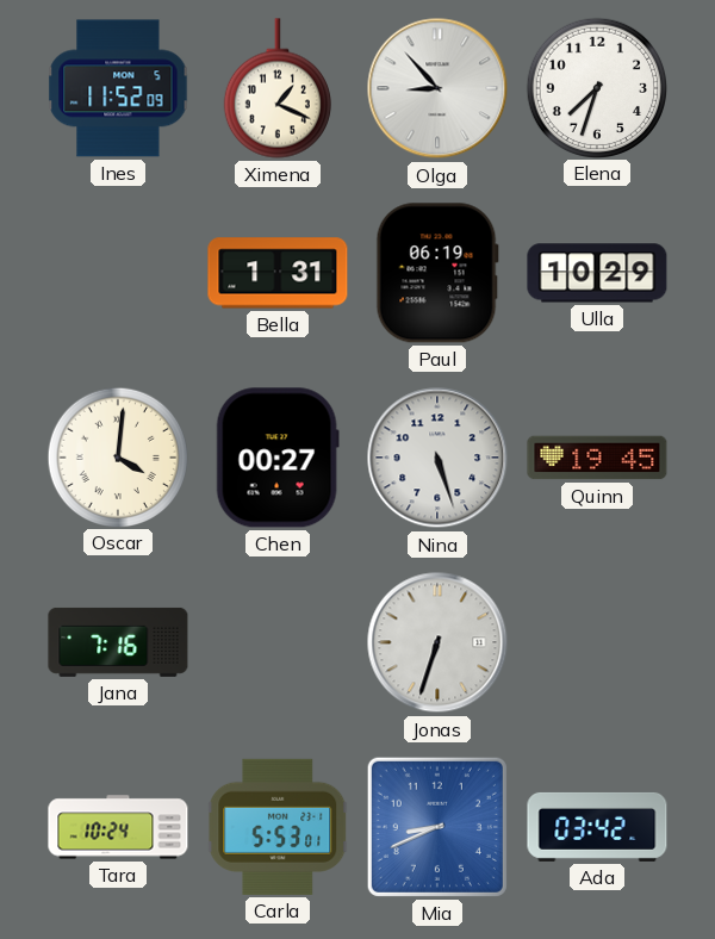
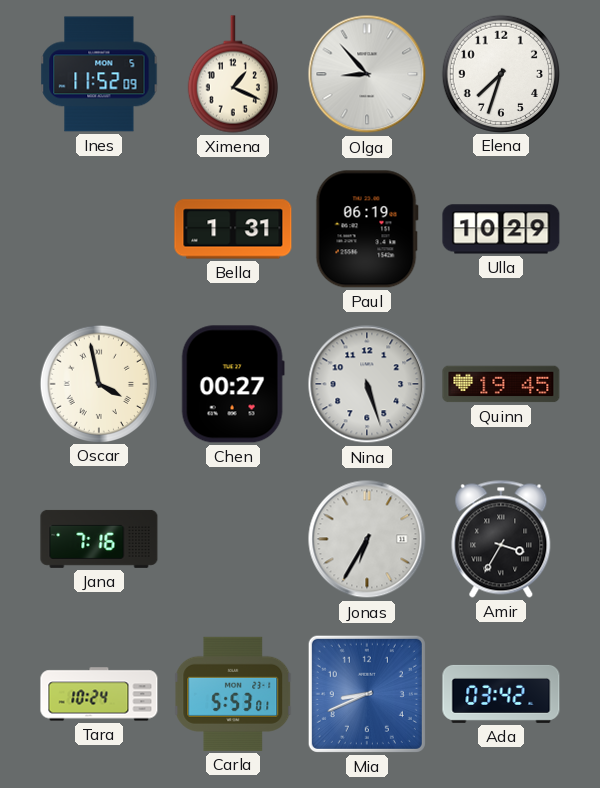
Oscar: 4:01 -> 3:58 (98, 383)
Jonas: 6:33 -> 6:35 (367, 539)
Amir: none -> 3:35 (501, 539)
